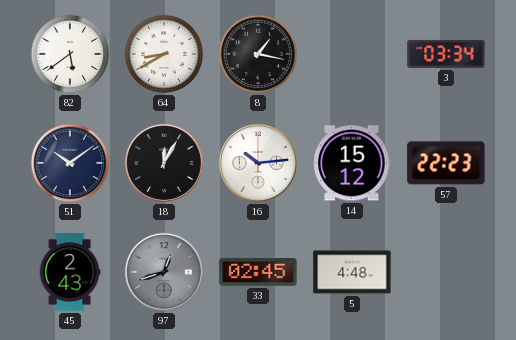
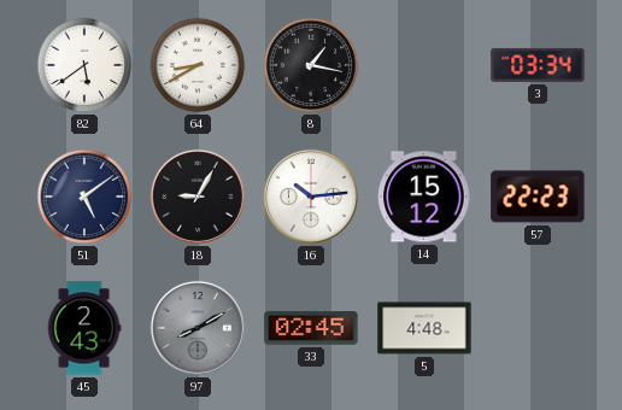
51: 10:09 -> 5:09 (84, 197)
18: 12:05 -> 9:05 (198, 197)
97: 12:42 -> 8:10 (198, 328)
